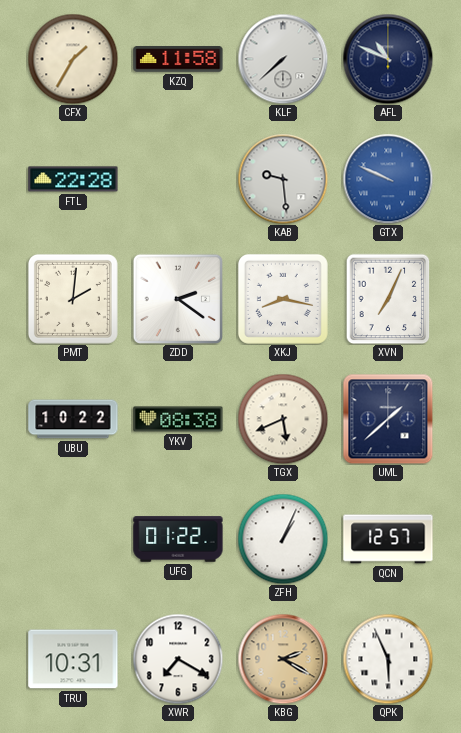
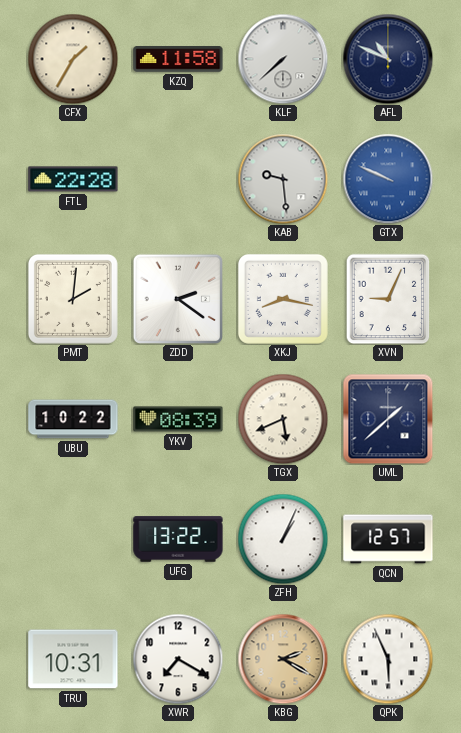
XVN: 7:04 -> 9:04 (388, 299)
YKV: 08:38 -> 08:39 (178, 419)
UFG: 01:22 -> 13:22 (178, 539)
